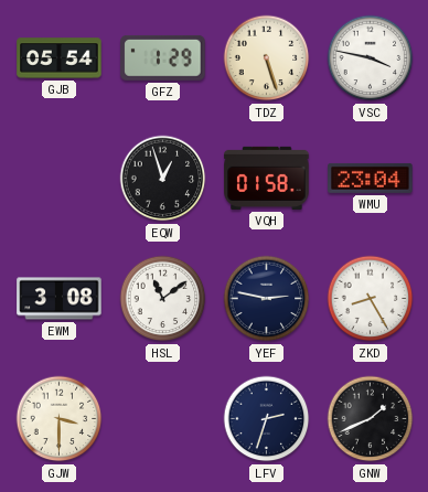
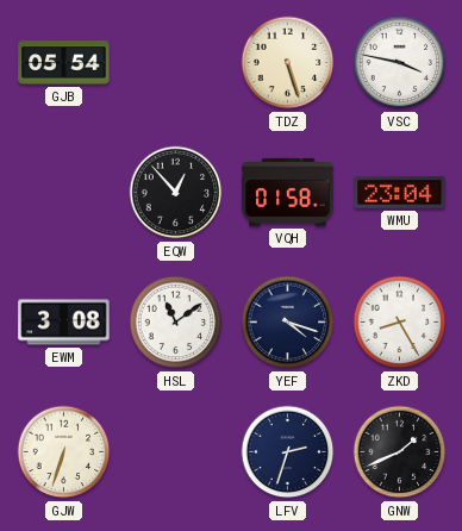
GFZ: 1:29 -> none (163, 57)
EQW: 12:57 -> 12:53 (176, 193)
YEF: 2:47 -> 4:18 (288, 323)
GJW: 3:30 -> 6:33 (64, 452)
